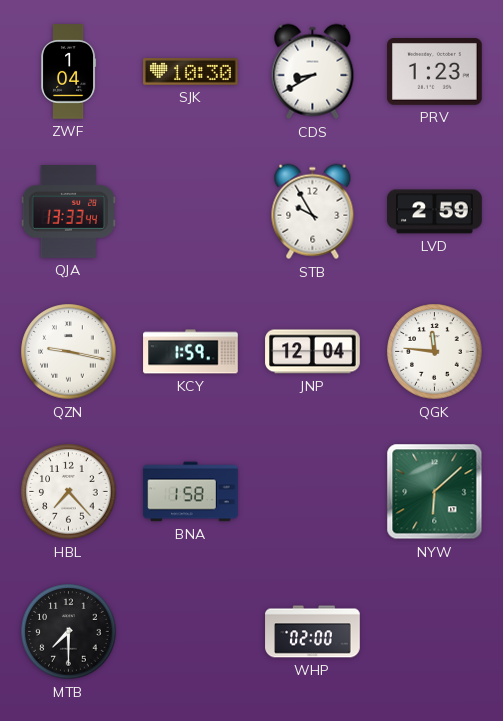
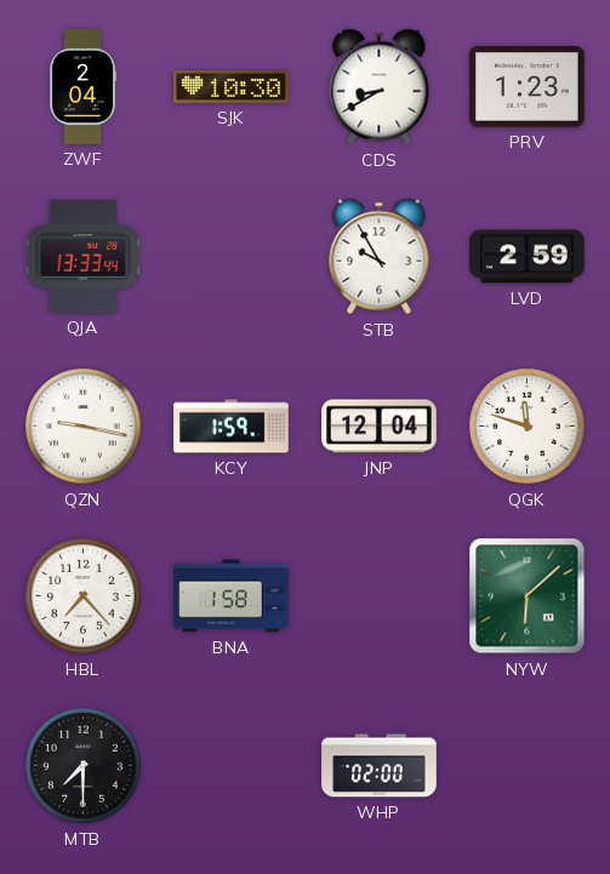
ZWF: 1:04 -> 2:04 (84, 87)
QGK: 11:46 -> 11:48 (528, 427)
